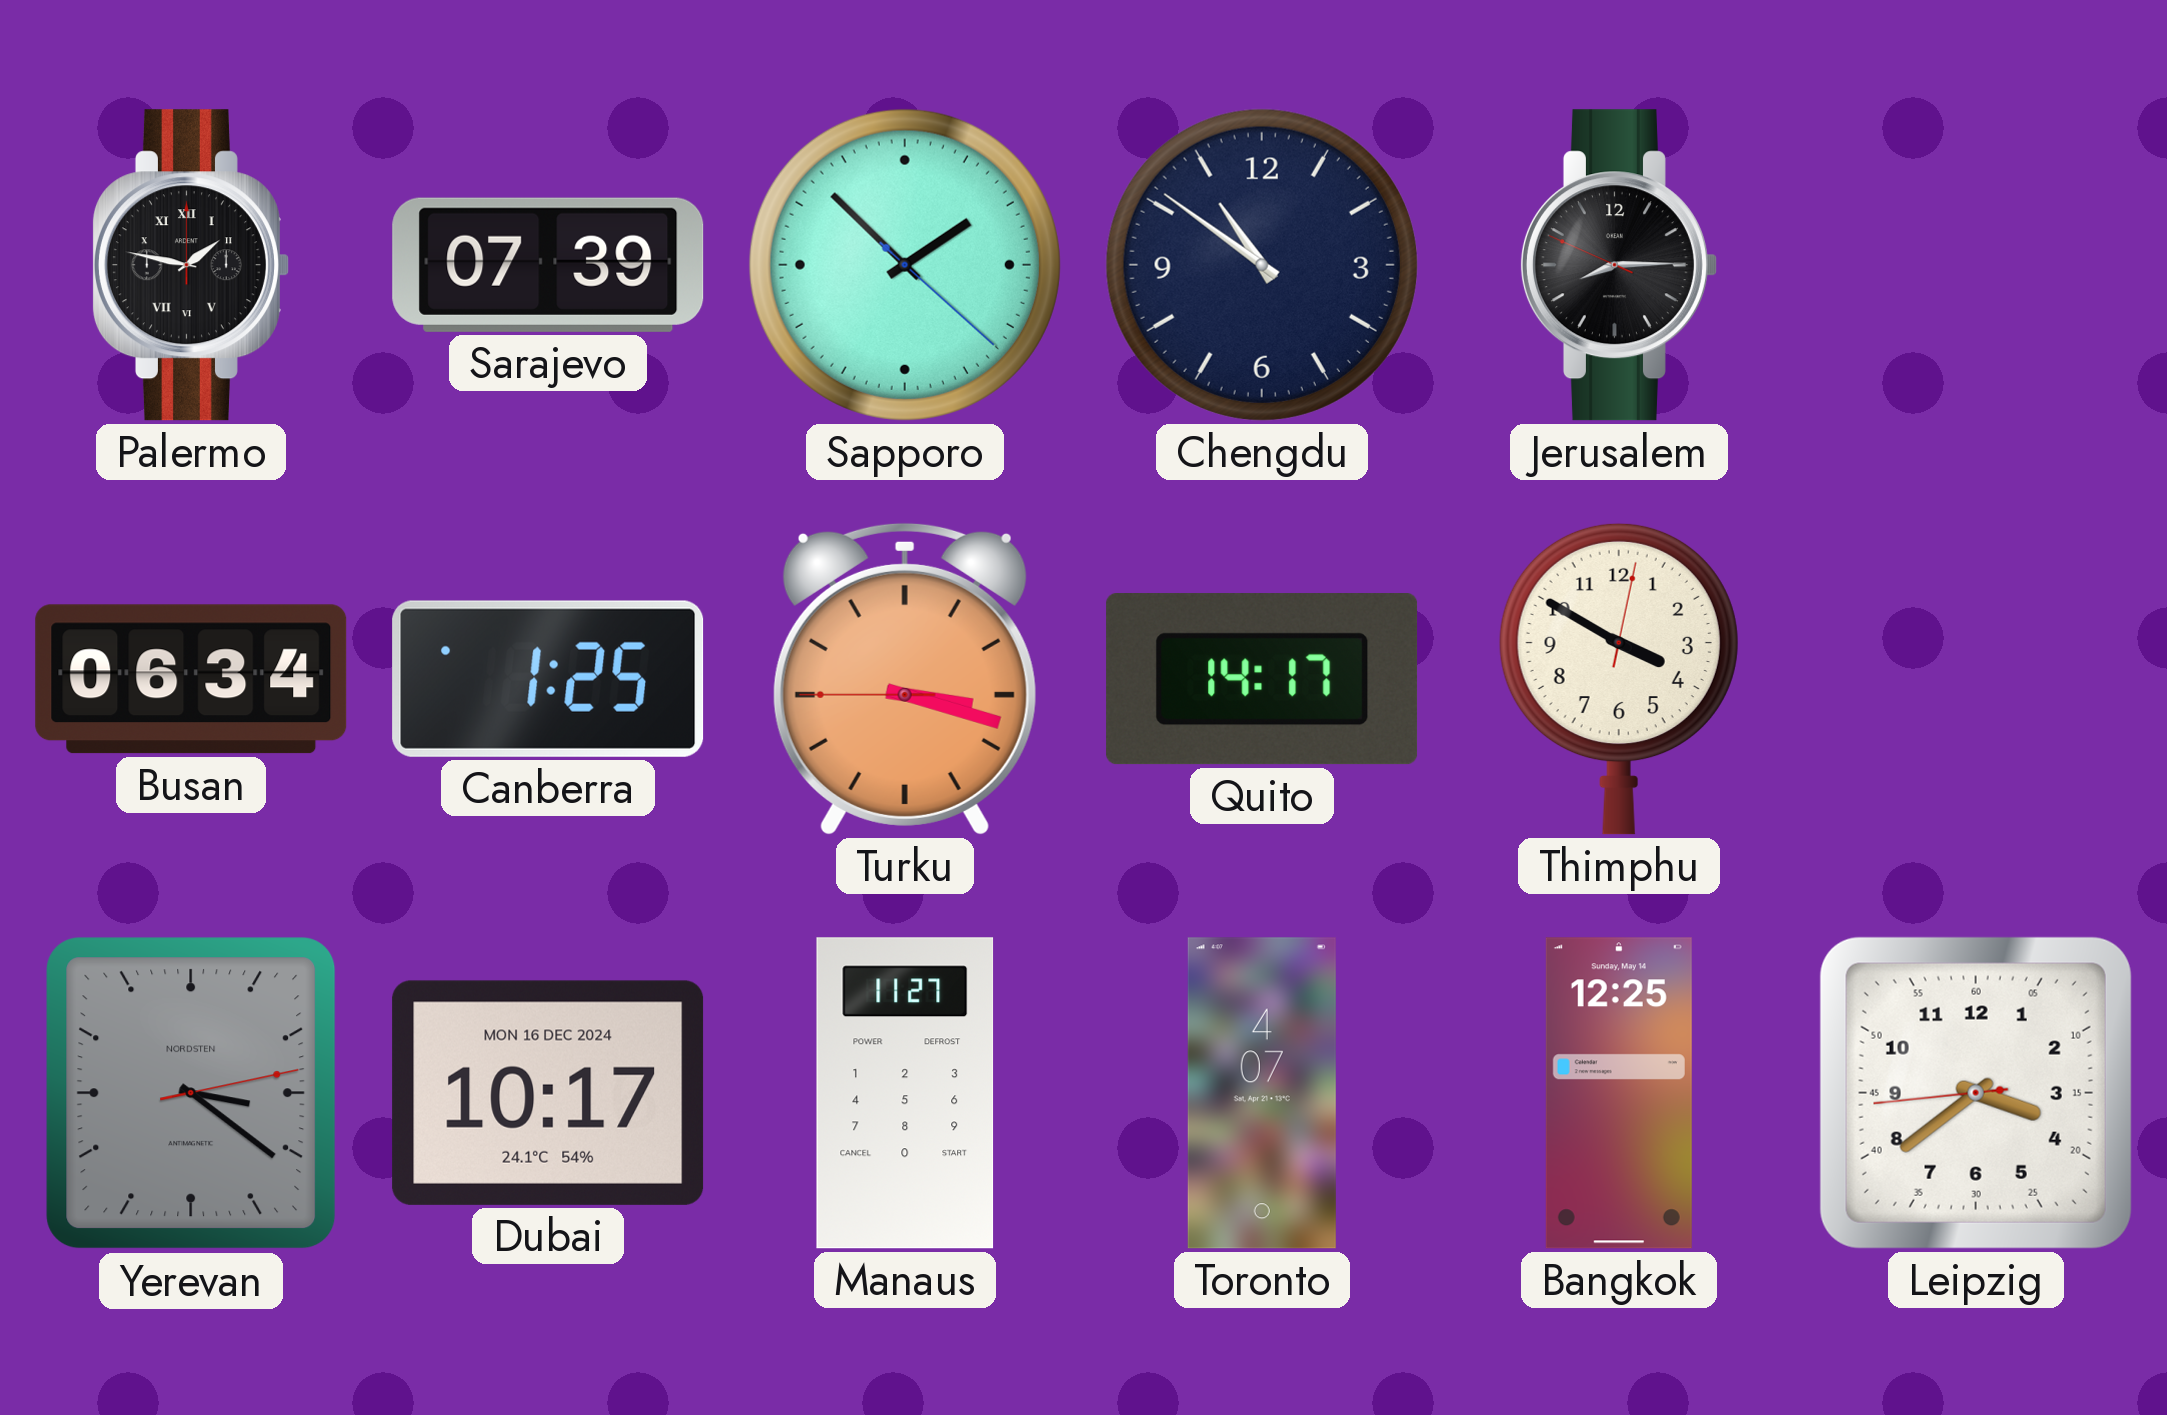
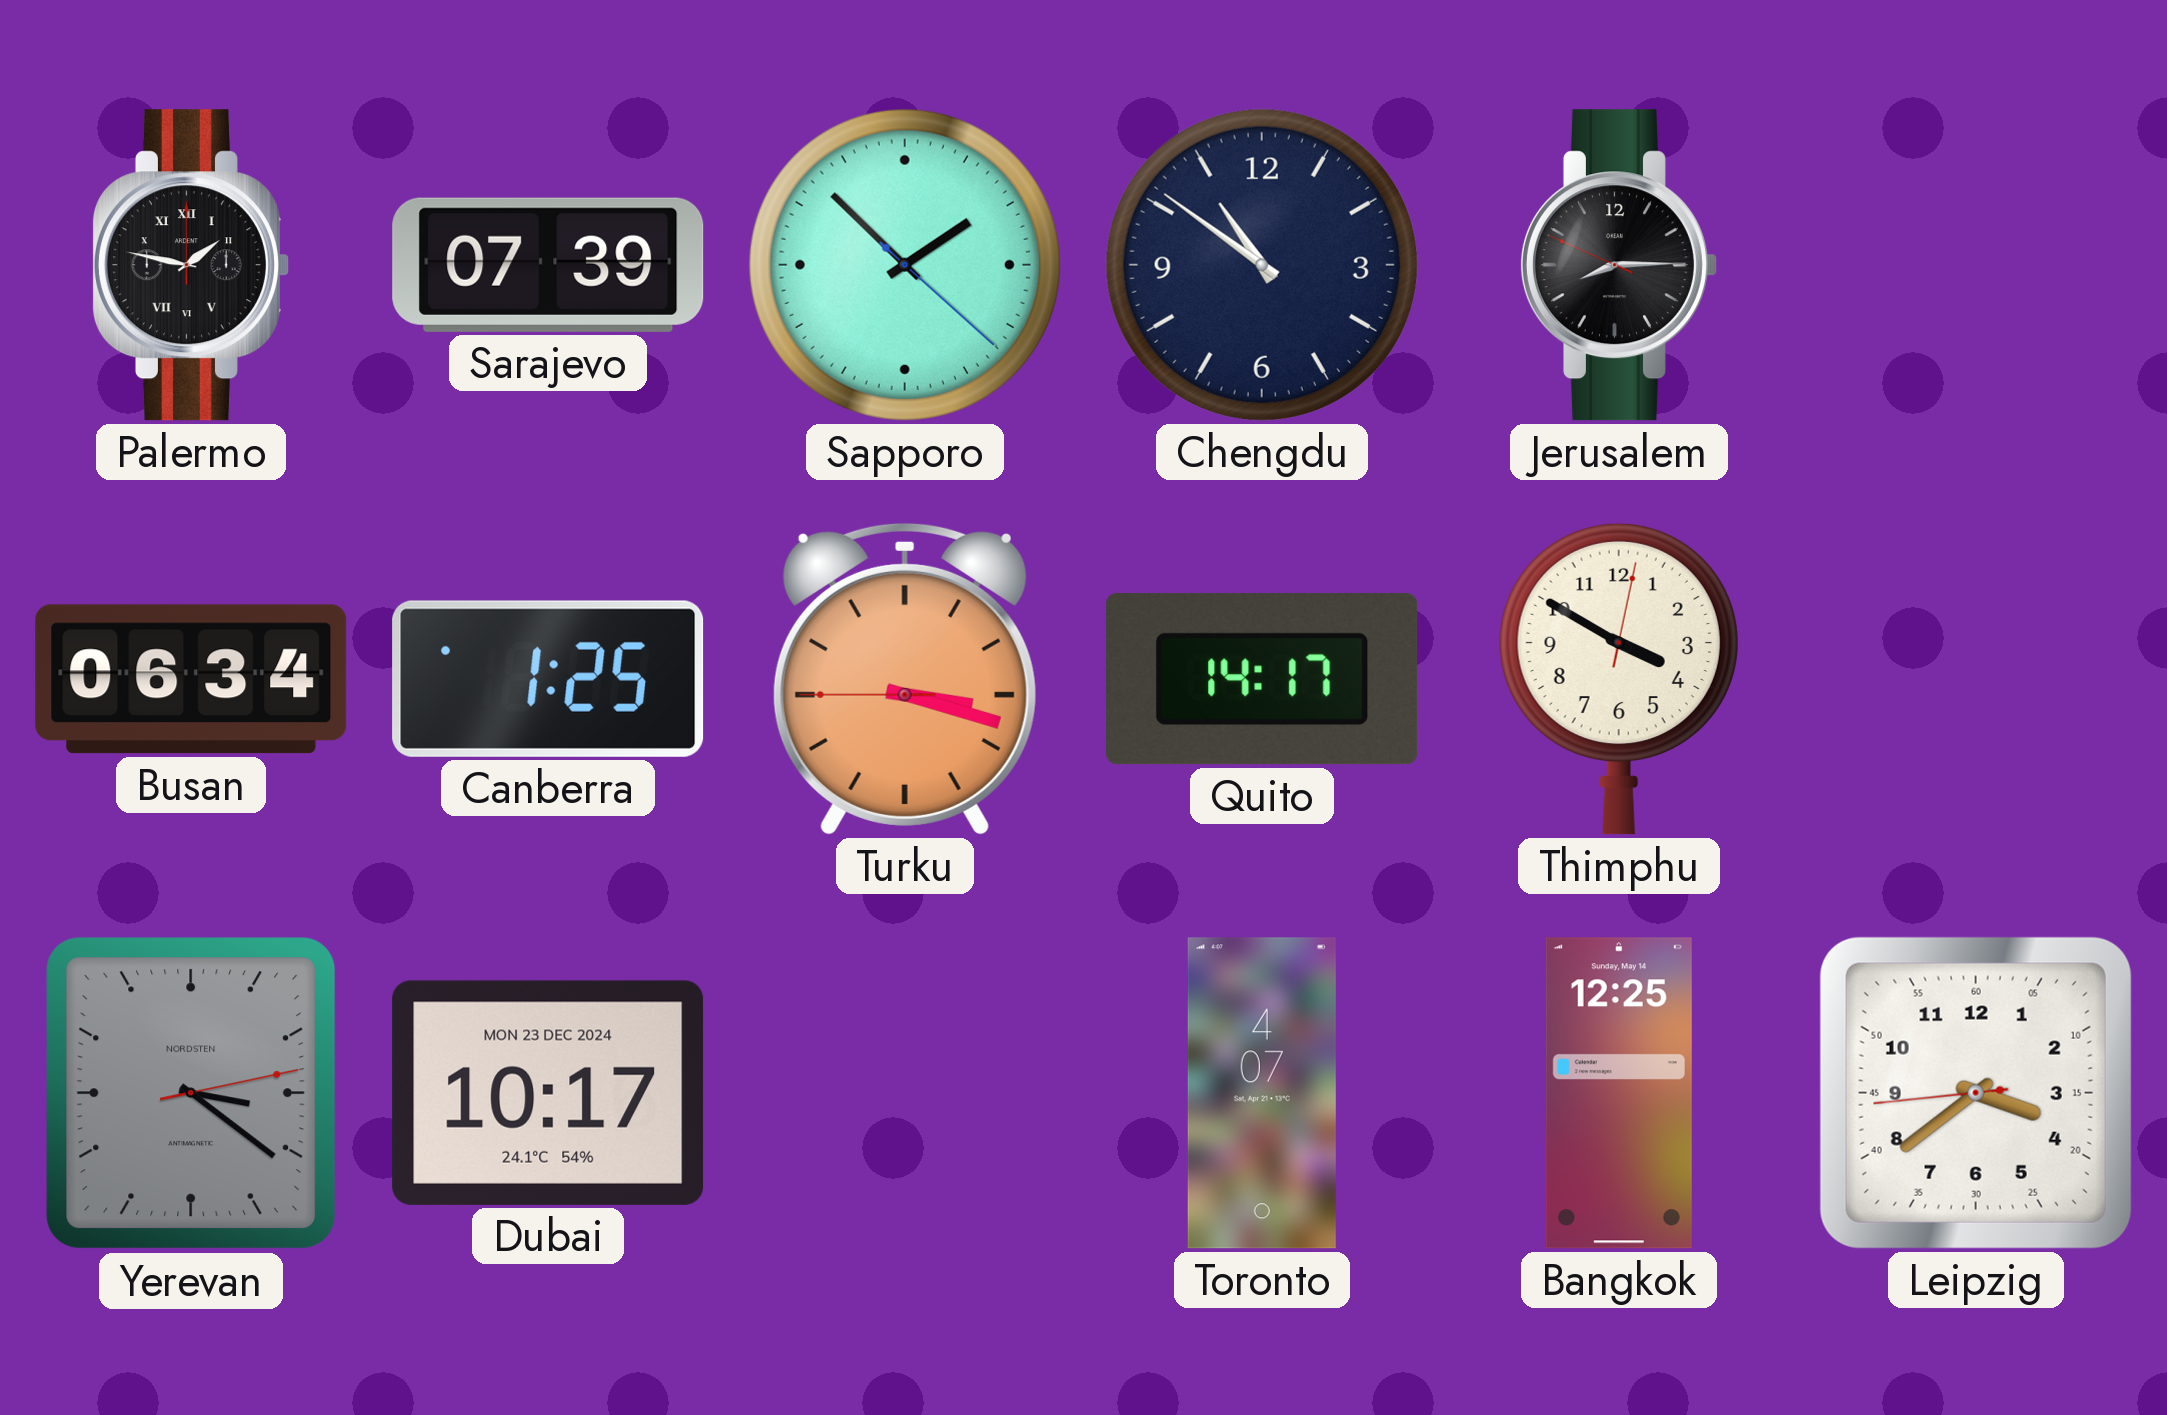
Dubai date: MON 16 DEC 2024 -> MON 23 DEC 2024 (548, 1093)
Manaus: 11:27 -> none (905, 1093)
